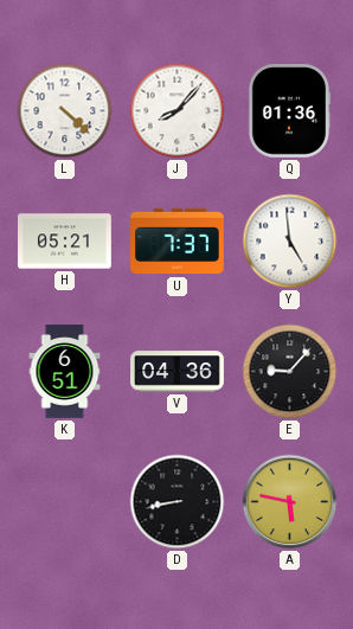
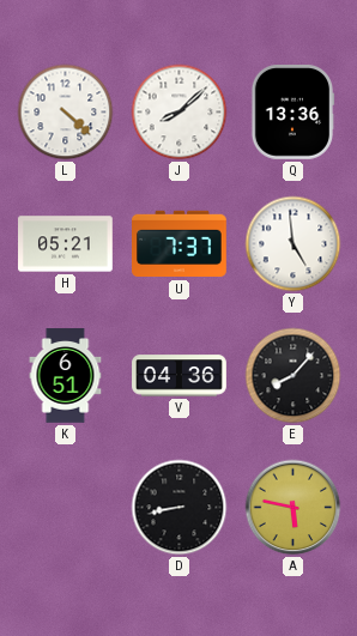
J: 8:07 -> 8:08 (180, 113)
Q: 01:36 -> 13:36 (292, 113)
E: 9:07 -> 8:07 (294, 376)
